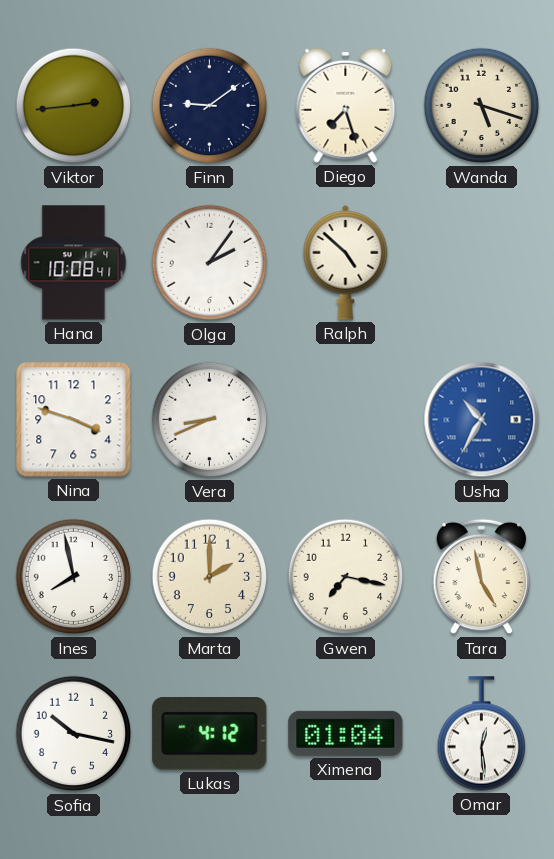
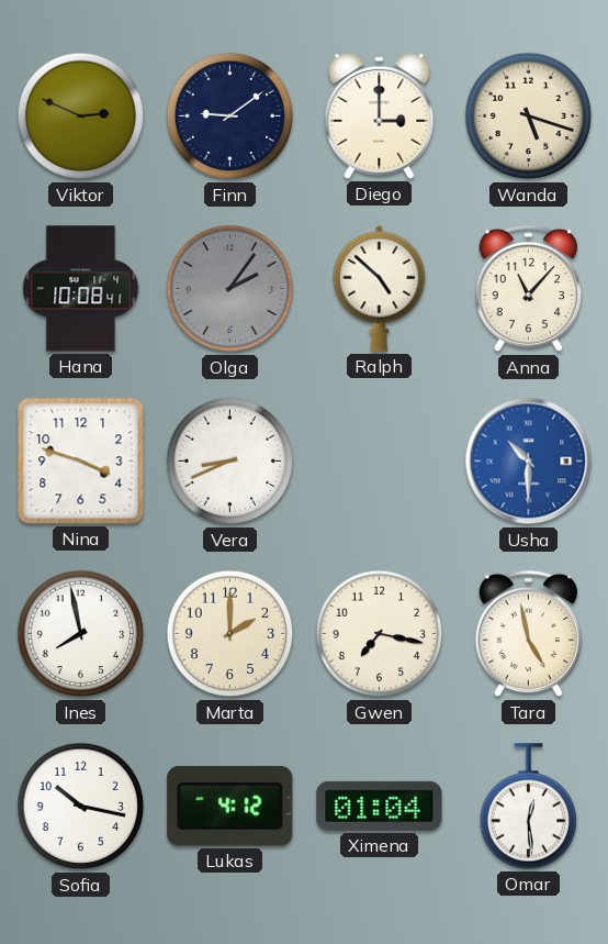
Viktor: 2:44 -> 2:49 (81, 116)
Diego: 7:27 -> 3:00 (380, 115)
Olga dial: white -> grey (230, 289)
Anna: none -> 11:07 (529, 289)
Usha: 10:35 -> 10:30 (529, 462)
